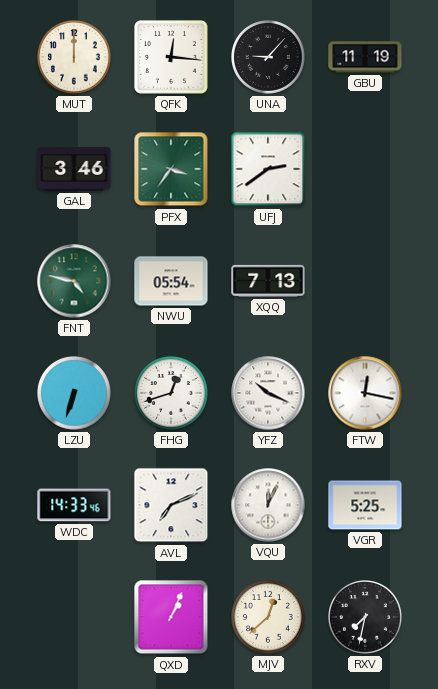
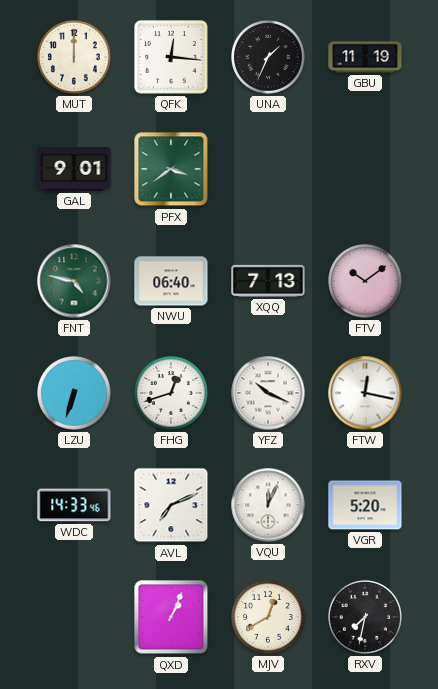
UNA: 9:07 -> 1:34 (269, 58)
GAL: 3:46 -> 9:01 (74, 169)
PFX: 3:36 -> 3:39 (171, 169)
UFJ: 2:39 -> none (268, 169)
NWU: 05:54 -> 06:40 (171, 281)
FTV: none -> 10:09 (366, 282)
VGR: 5:25 -> 5:20 (365, 505)
MJV: 12:38 -> 12:40 (269, 618)
